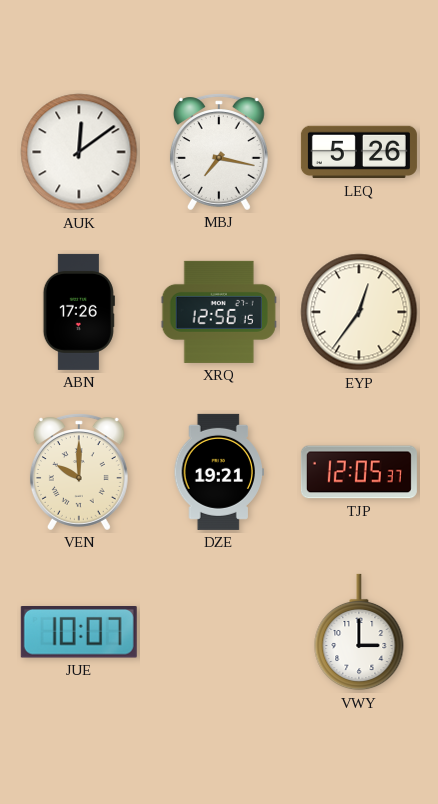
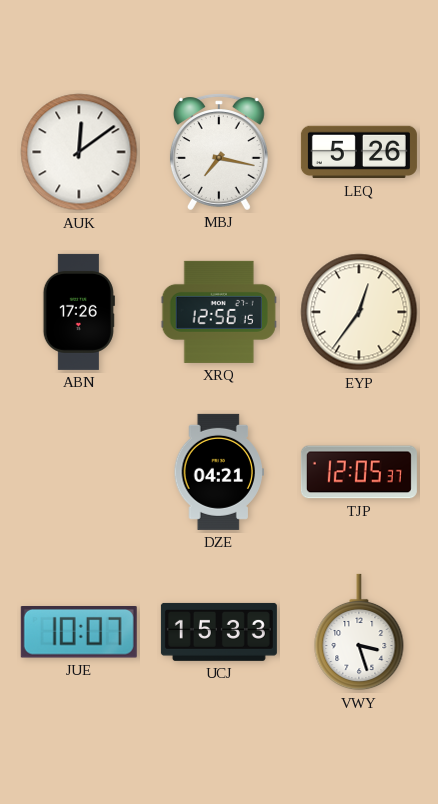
VEN: 10:00 -> none (79, 472)
DZE: 19:21 -> 04:21 (218, 472)
UCJ: none -> 15:33 (219, 632)
VWY: 3:00 -> 3:27 (359, 632)
